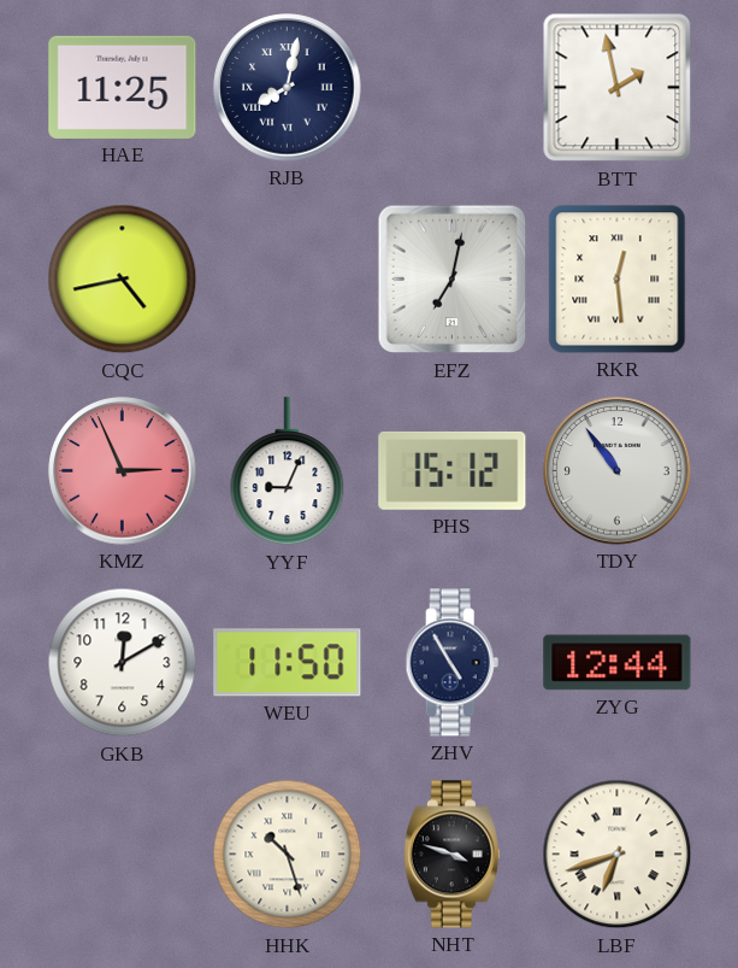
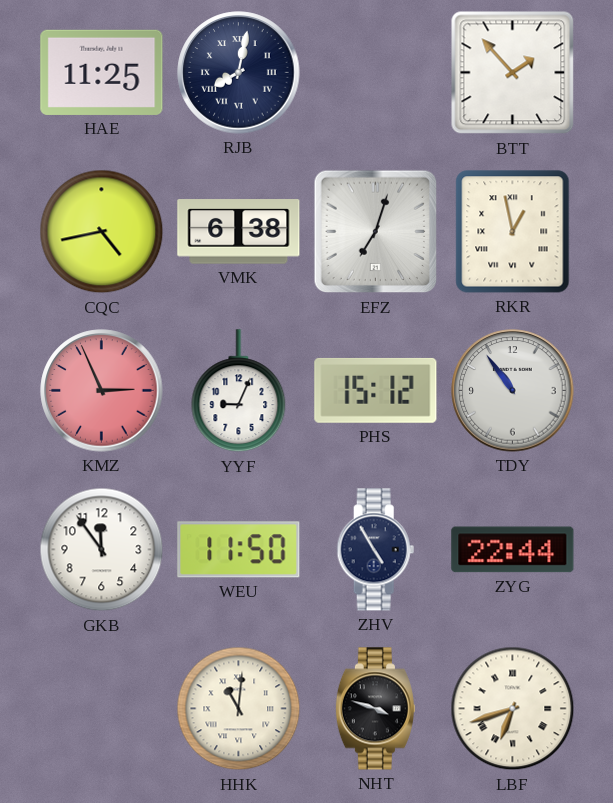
BTT: 1:58 -> 1:53 (513, 73)
VMK: none -> 6:38 (239, 232)
EFZ: 7:02 -> 7:03 (376, 232)
RKR: 12:29 -> 12:58 (513, 232)
GKB: 12:10 -> 11:54 (102, 550)
ZYG: 12:44 -> 22:44 (513, 550)
HHK: 10:27 -> 11:01 (239, 709)
